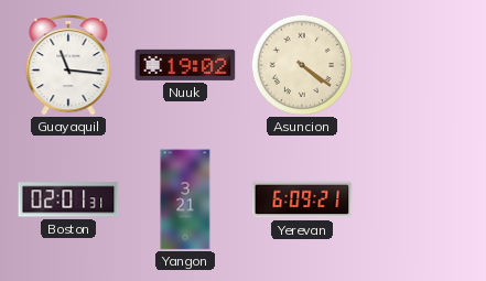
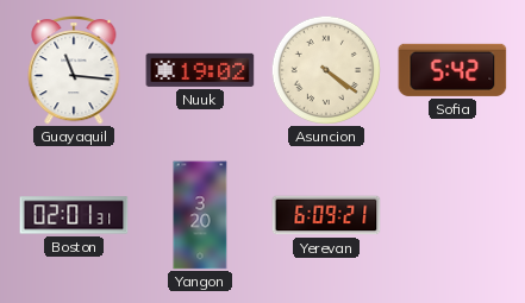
Sofia: none -> 5:42 (452, 70)
Yangon: 3:21 -> 3:20 (200, 215)
